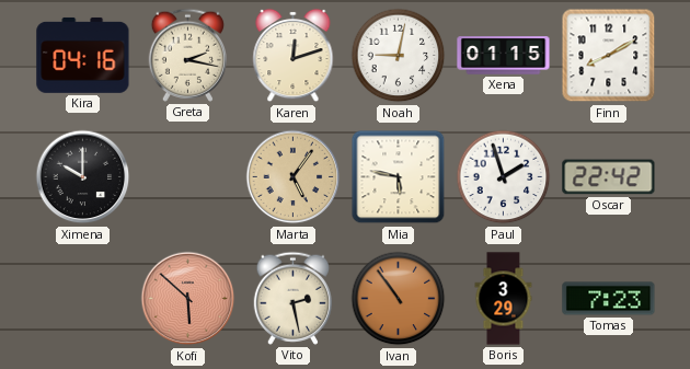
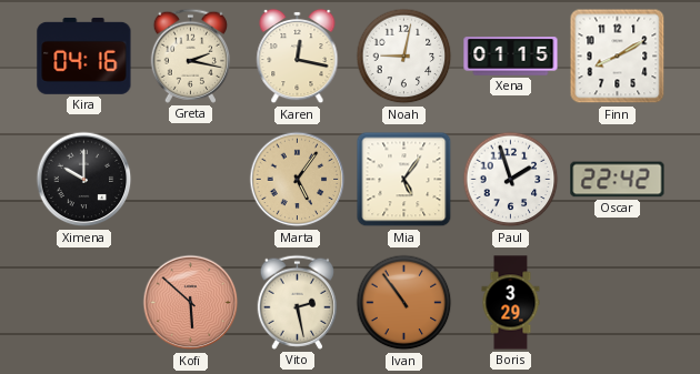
Karen: 12:12 -> 12:17 (298, 57)
Mia: 5:47 -> 5:06 (404, 180)
Tomas: 7:23 -> none (609, 299)
